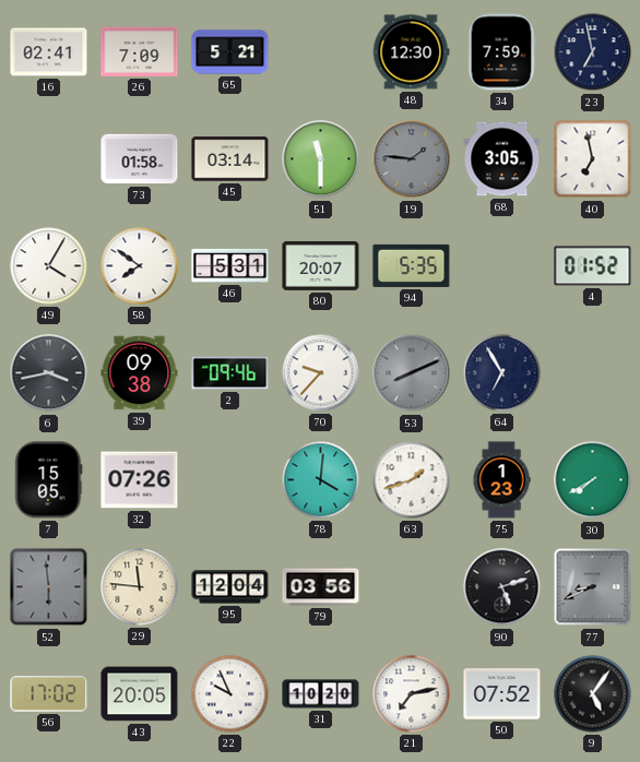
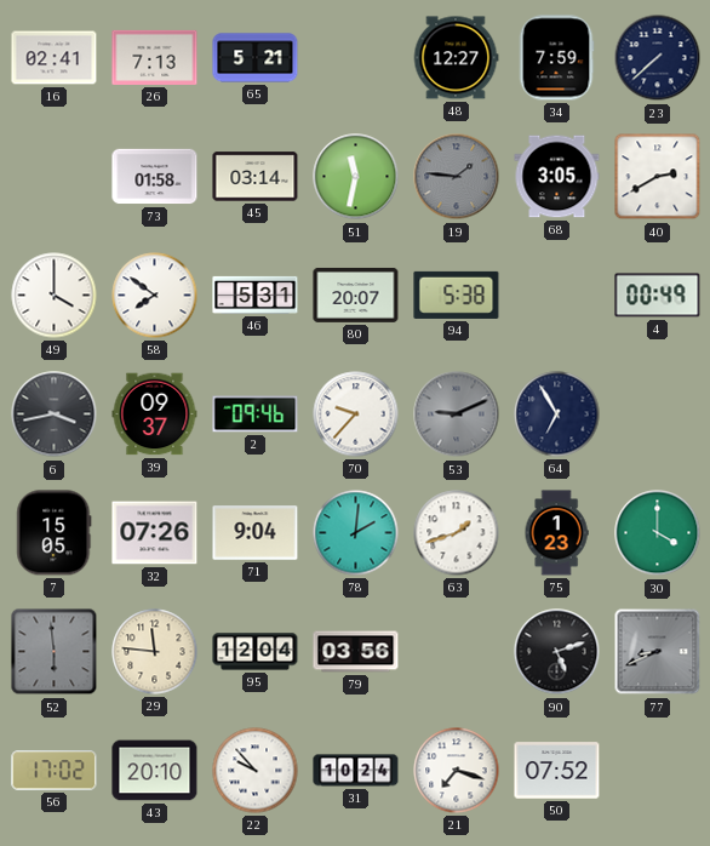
26: 7:09 -> 7:13 (155, 57)
48: 12:30 -> 12:27 (456, 58)
23: 6:58 -> 7:38 (658, 58)
51: 11:30 -> 11:32 (356, 177)
40: 6:58 -> 2:40 (658, 177)
49: 4:05 -> 4:00 (55, 296)
94: 5:35 -> 5:38 (457, 295)
4: 01:52 -> 00:49 (658, 296)
39: 09:38 -> 09:37 (155, 415)
53: 8:11 -> 9:11 (457, 415)
71: none -> 9:04 (256, 533)
78: 4:01 -> 2:01 (356, 533)
30: 7:40 -> 4:00 (658, 533)
43: 20:05 -> 20:10 (155, 771)
22: 9:56 -> 9:53 (256, 771)
31: 10:20 -> 10:24 (356, 771)
21: 7:13 -> 7:18 (457, 771)
9: 5:06 -> none (593, 694)
